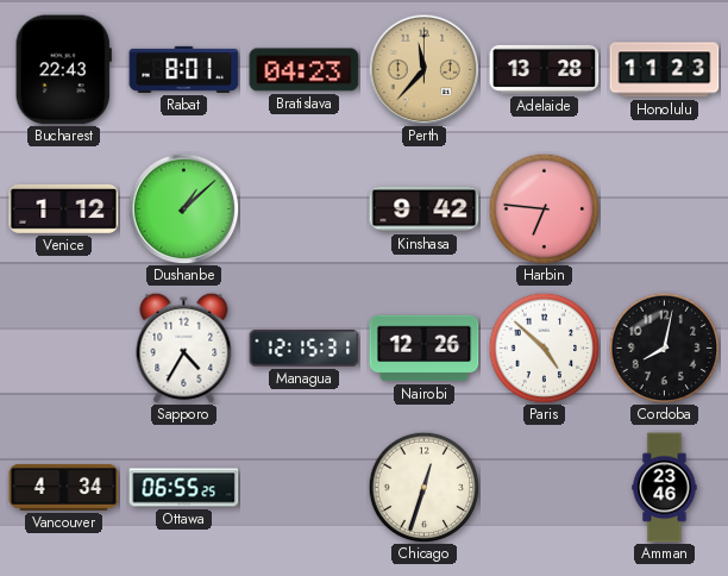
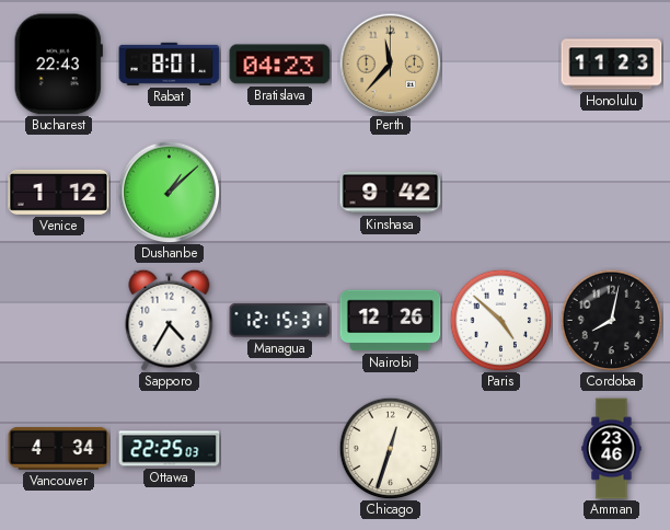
Adelaide: 13:28 -> none (545, 69)
Harbin: 6:46 -> none (544, 208)
Ottawa: 06:55 -> 22:25 (170, 449)
